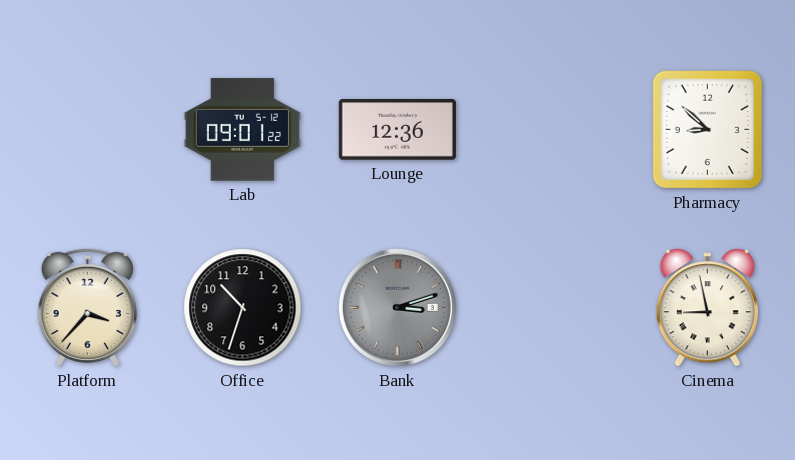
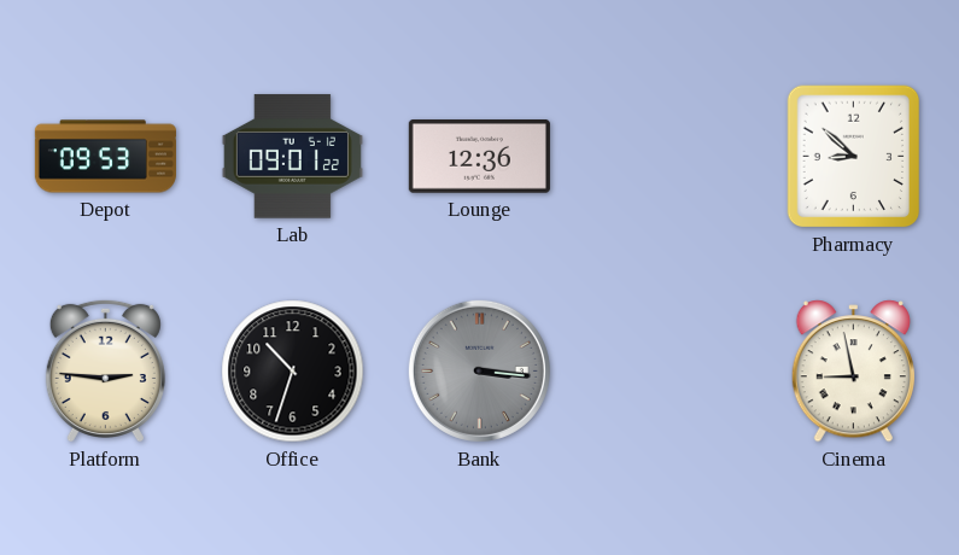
Depot: none -> 09:53 (105, 157)
Platform: 3:37 -> 2:46 (105, 370)
Bank: 3:12 -> 3:16 (479, 370)
